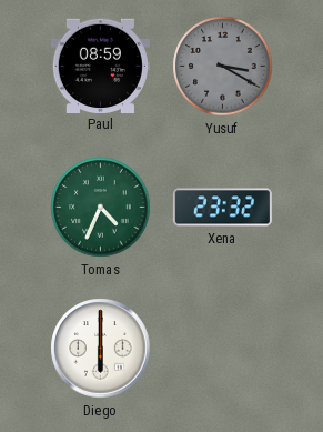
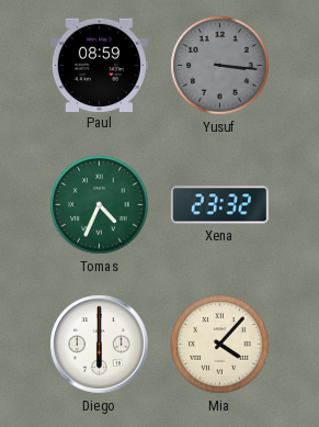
Yusuf: 3:20 -> 3:16 (220, 66)
Mia: none -> 4:07 (220, 345)
